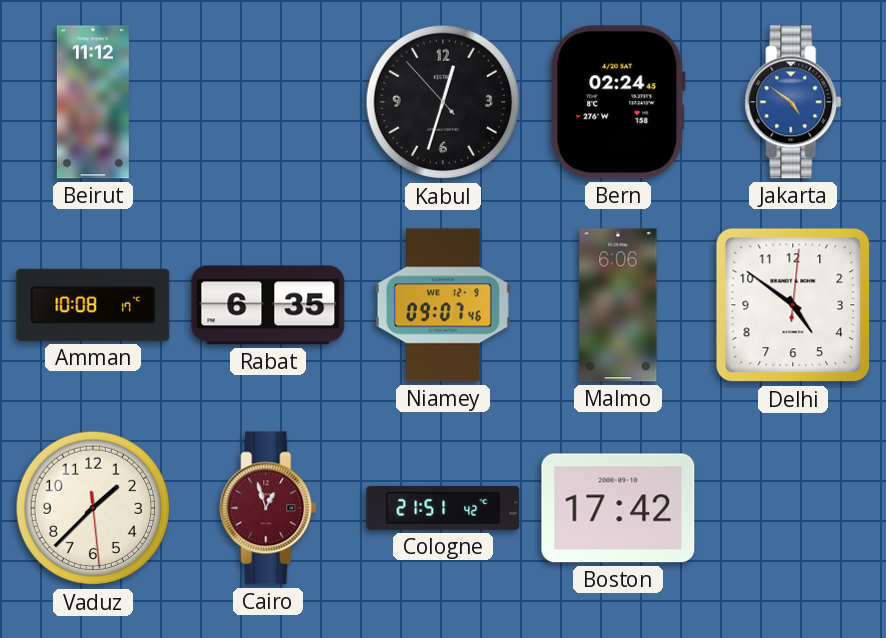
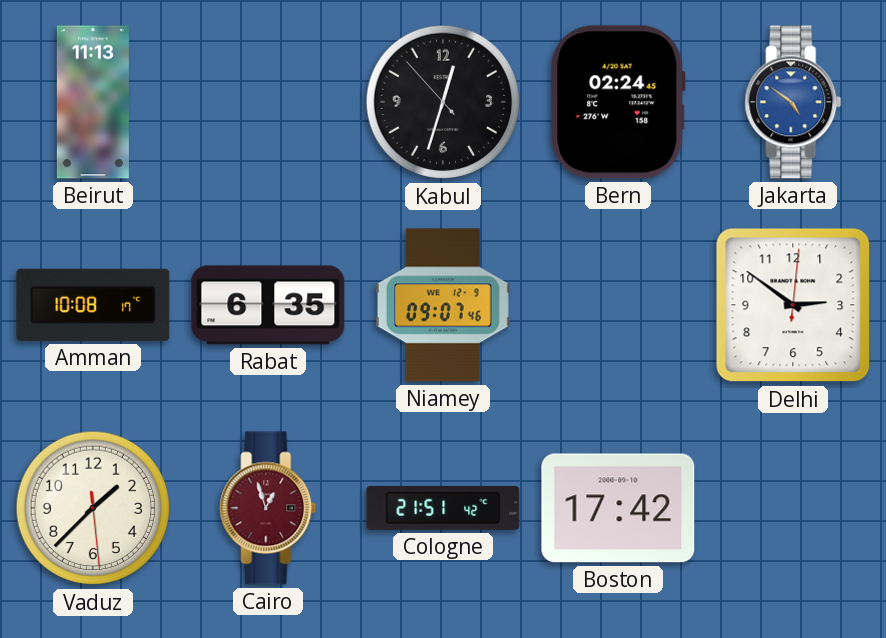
Beirut: 11:12 -> 11:13 (93, 102)
Malmo: 6:06 -> none (618, 305)
Delhi: 4:51 -> 2:51 (793, 305)
